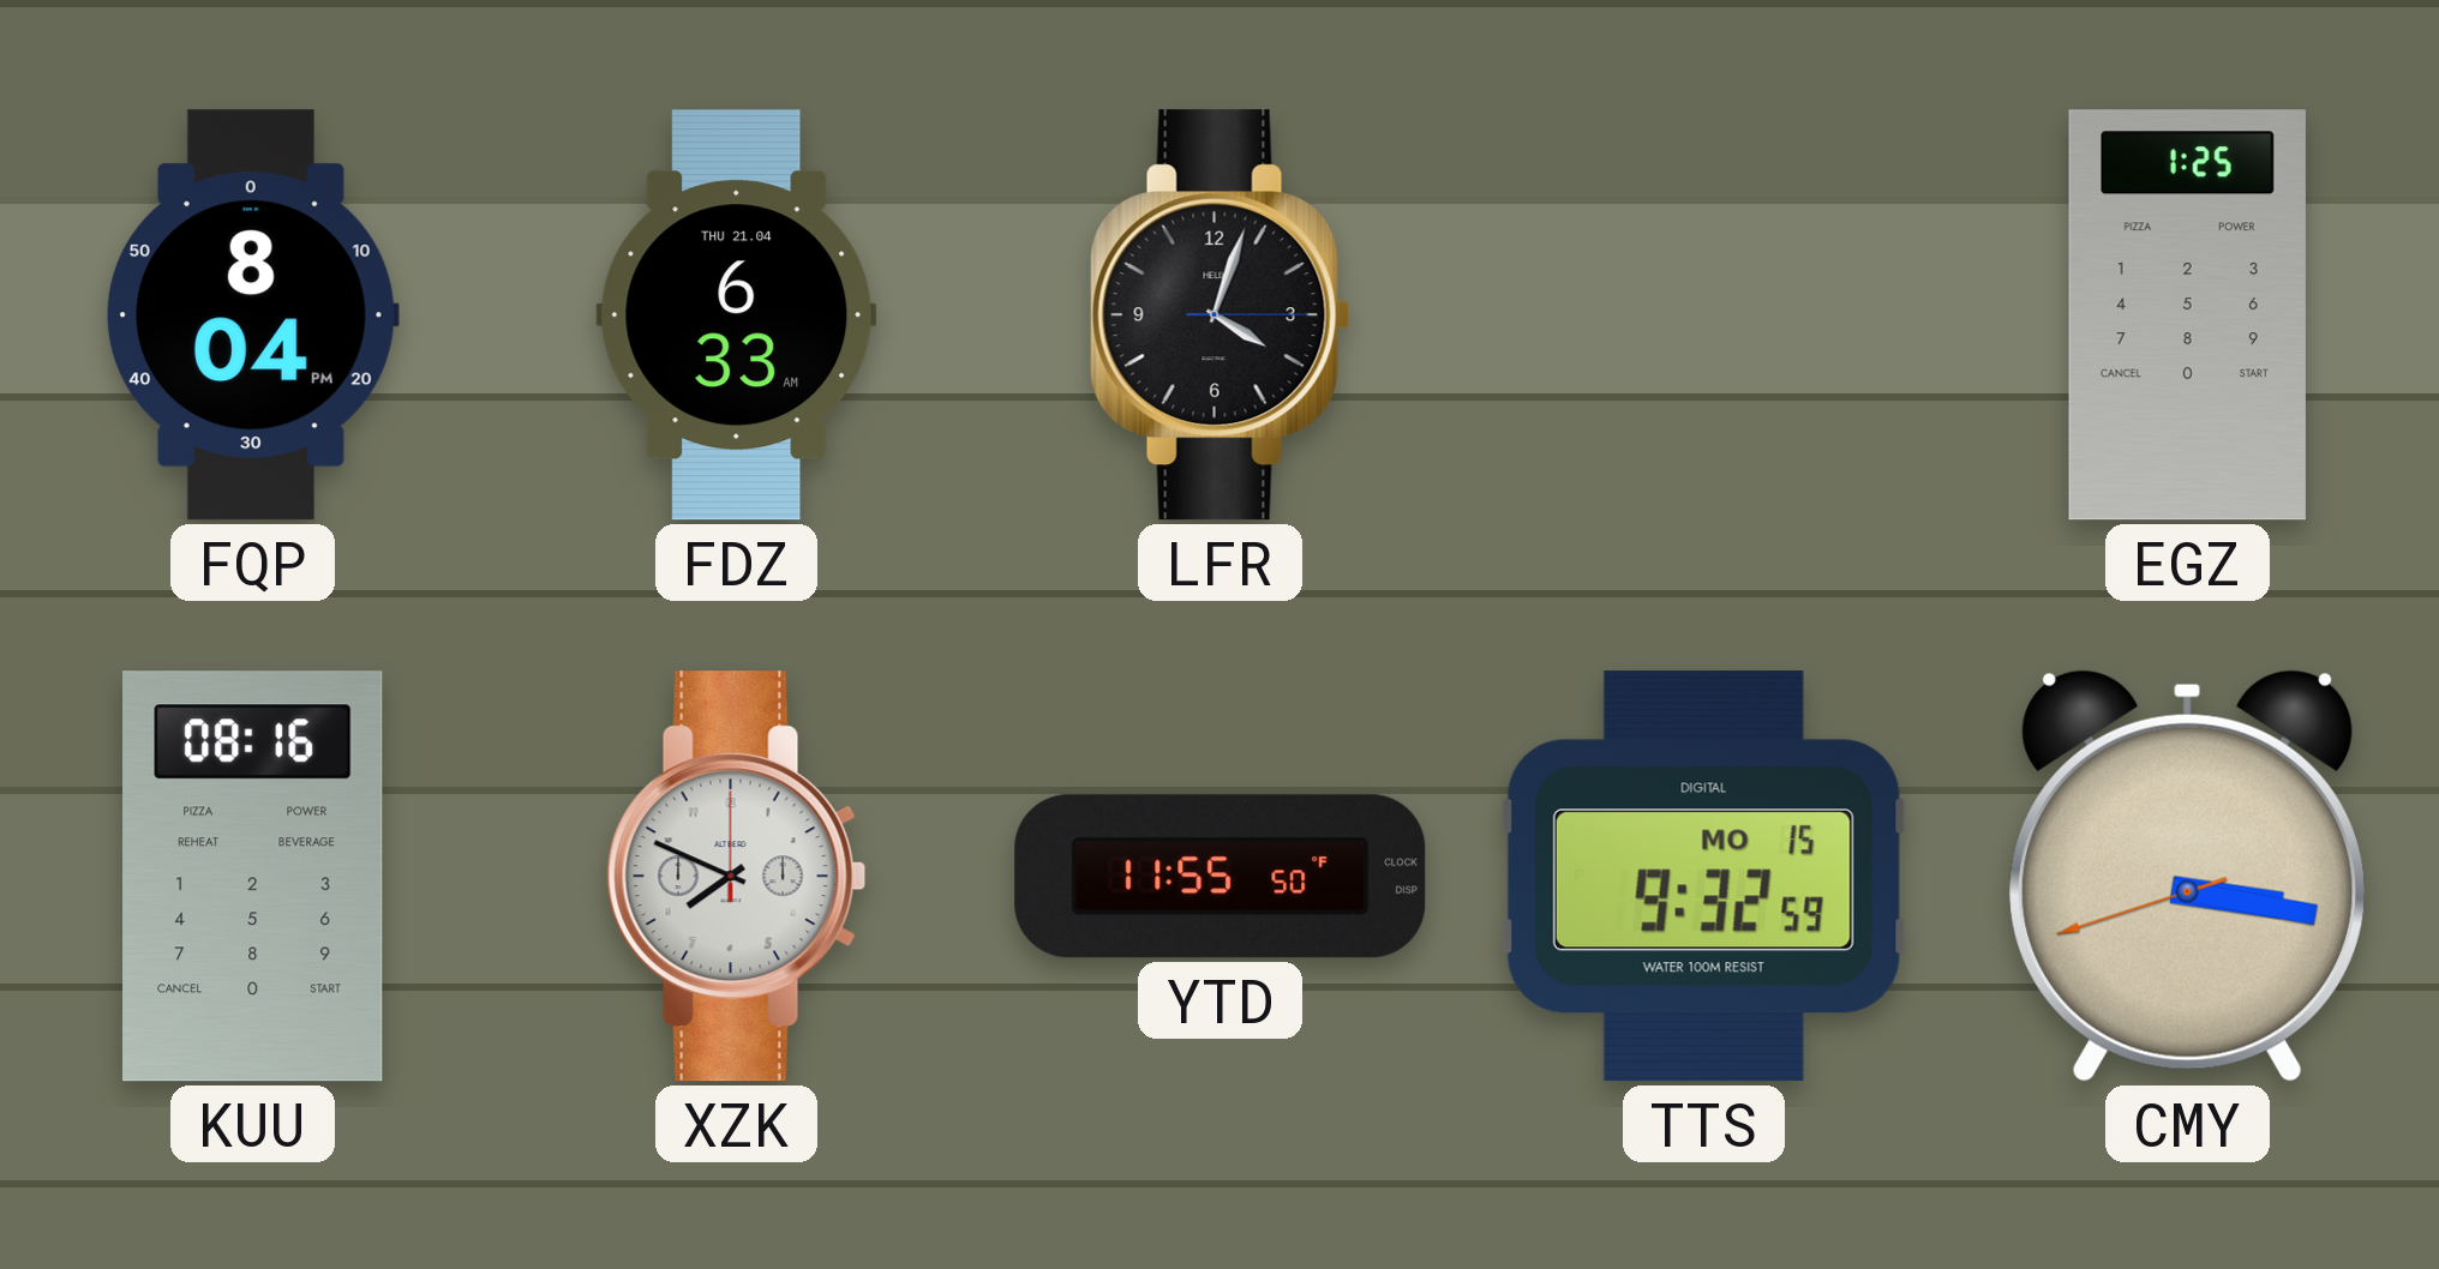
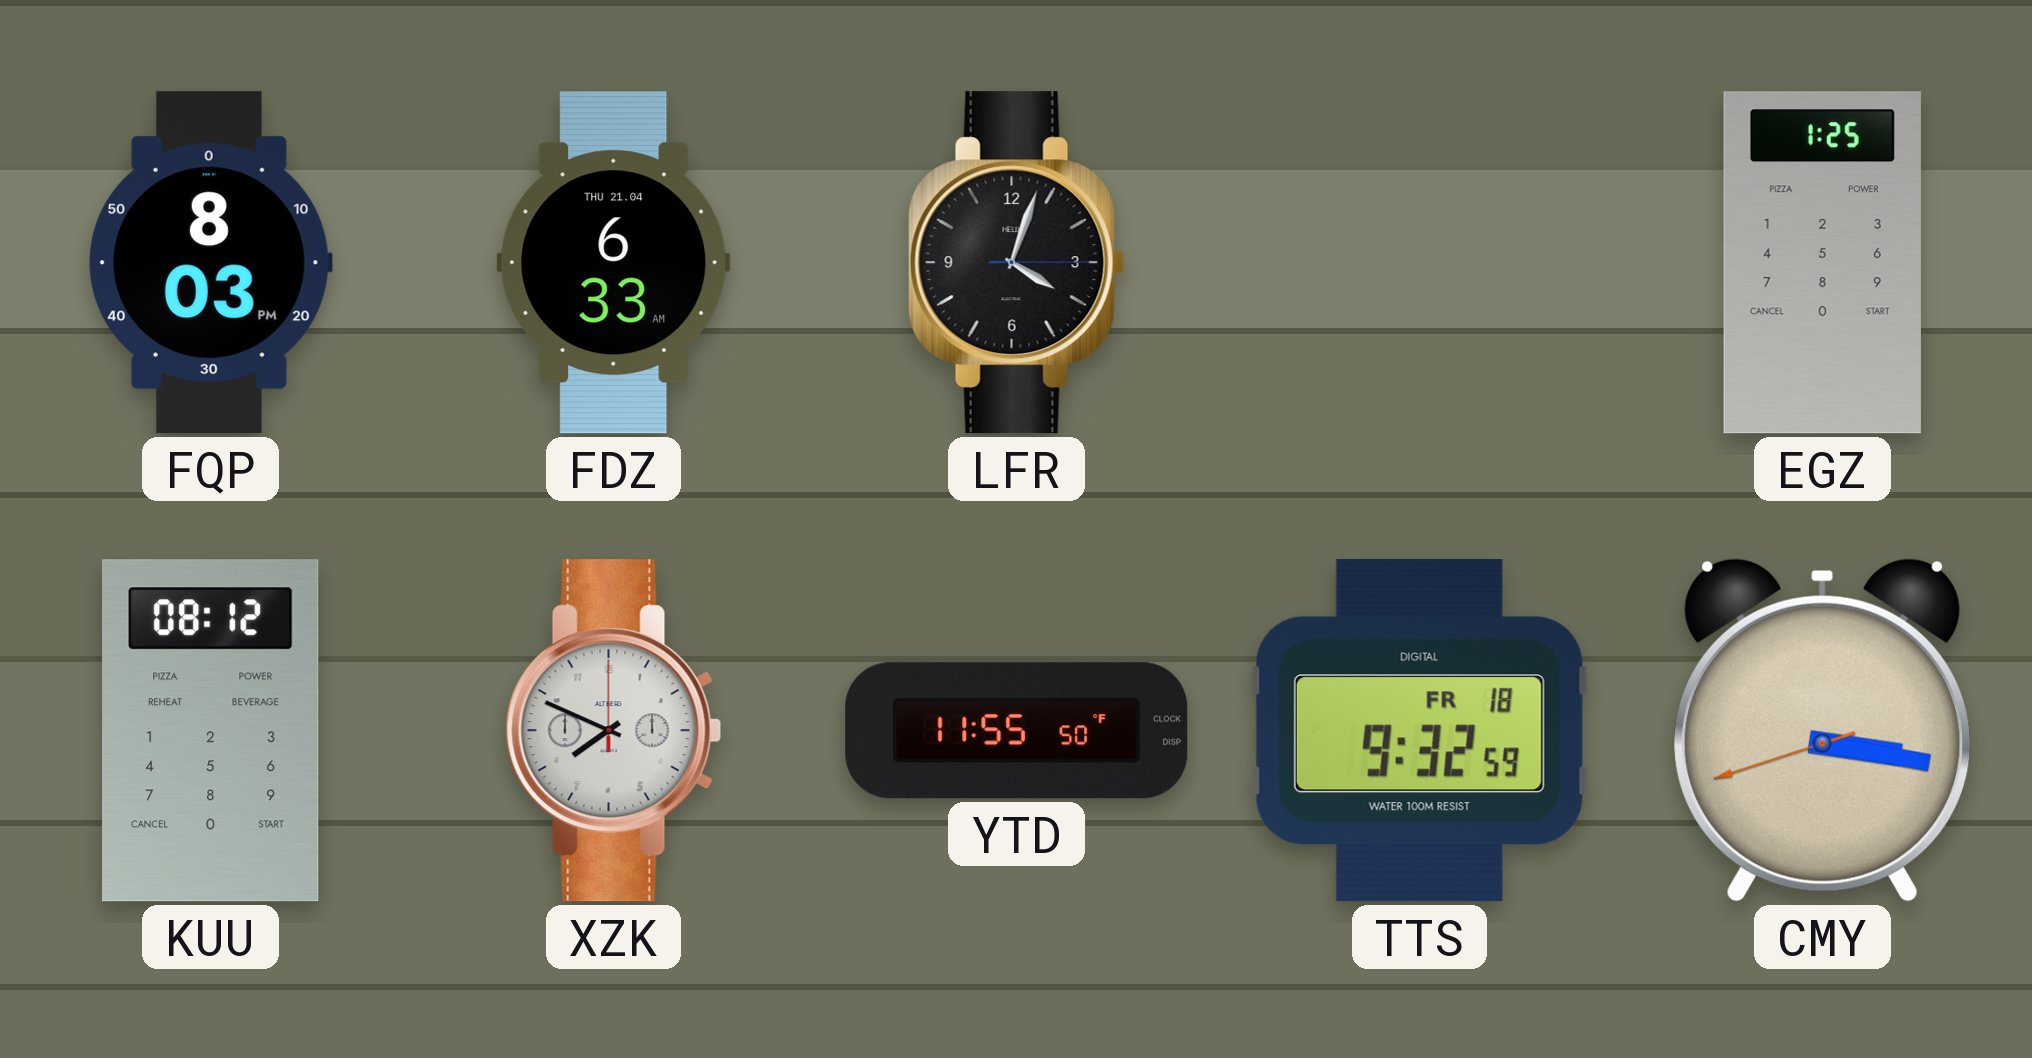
FQP: 8:04 -> 8:03 (210, 263)
KUU: 08:16 -> 08:12 (211, 731)
TTS date: MO 15 -> FR 18 (1419, 731)
